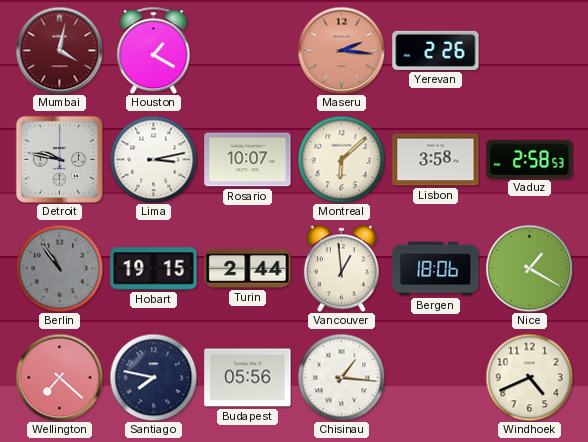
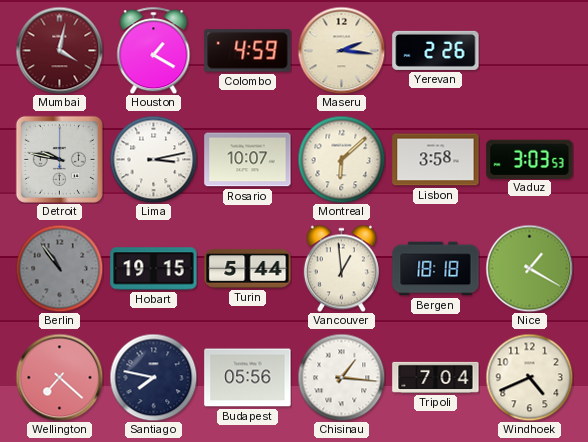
Colombo: none -> 4:59 (248, 51)
Maseru dial: salmon -> cream (341, 50)
Vaduz: 2:58 -> 3:03 (530, 159)
Turin: 2:44 -> 5:44 (248, 269)
Bergen: 18:06 -> 18:18 (436, 269)
Tripoli: none -> 7:04 (436, 377)
